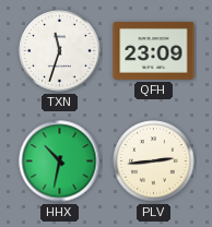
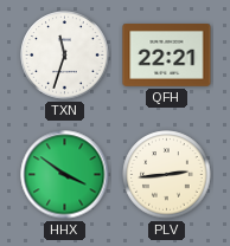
QFH: 23:09 -> 22:21 (167, 56)
HHX: 10:32 -> 3:51 (65, 175)
